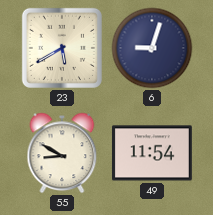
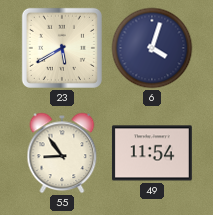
6: 9:03 -> 4:03 (152, 48)
55: 8:50 -> 8:54 (62, 153)
